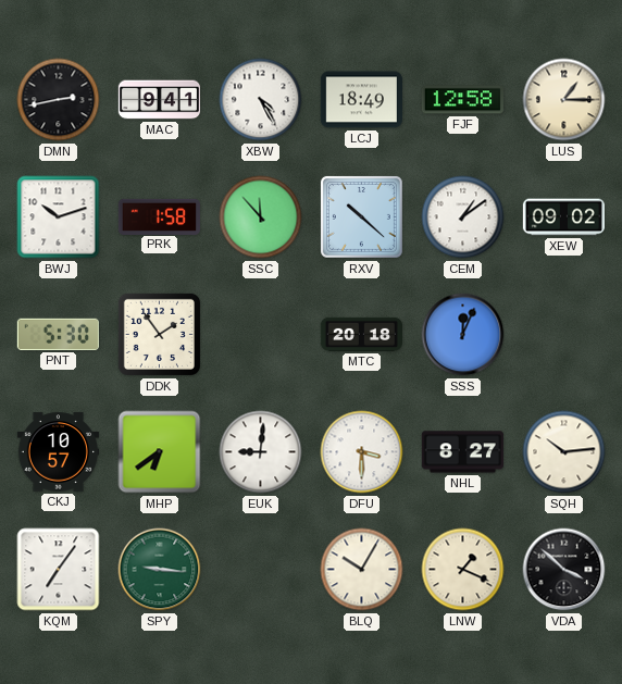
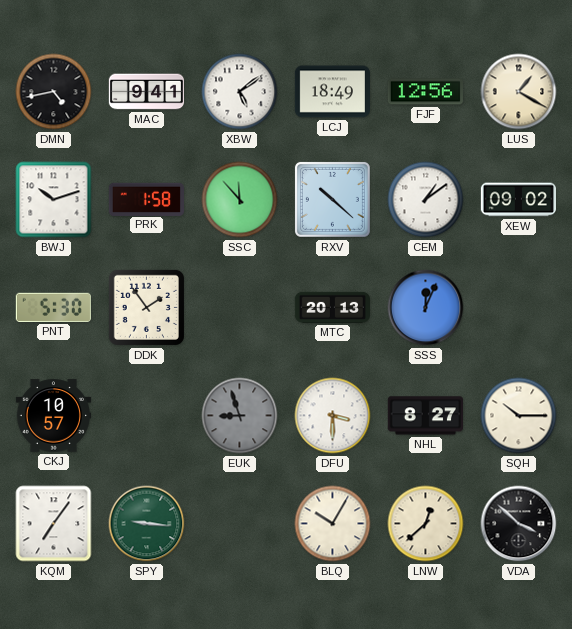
DMN: 2:43 -> 4:43 (54, 92)
XBW: 4:25 -> 5:09 (240, 92)
FJF: 12:58 -> 12:56 (425, 92)
LUS: 1:15 -> 1:20 (519, 92)
MTC: 20:18 -> 20:13 (332, 307)
MHP: 6:39 -> none (160, 452)
EUK: 9:01 -> 8:57 (240, 416)
EUK dial: white -> grey (240, 416)
SQH: 10:14 -> 10:15 (519, 416)
LNW: 1:19 -> 12:38 (426, 524)
